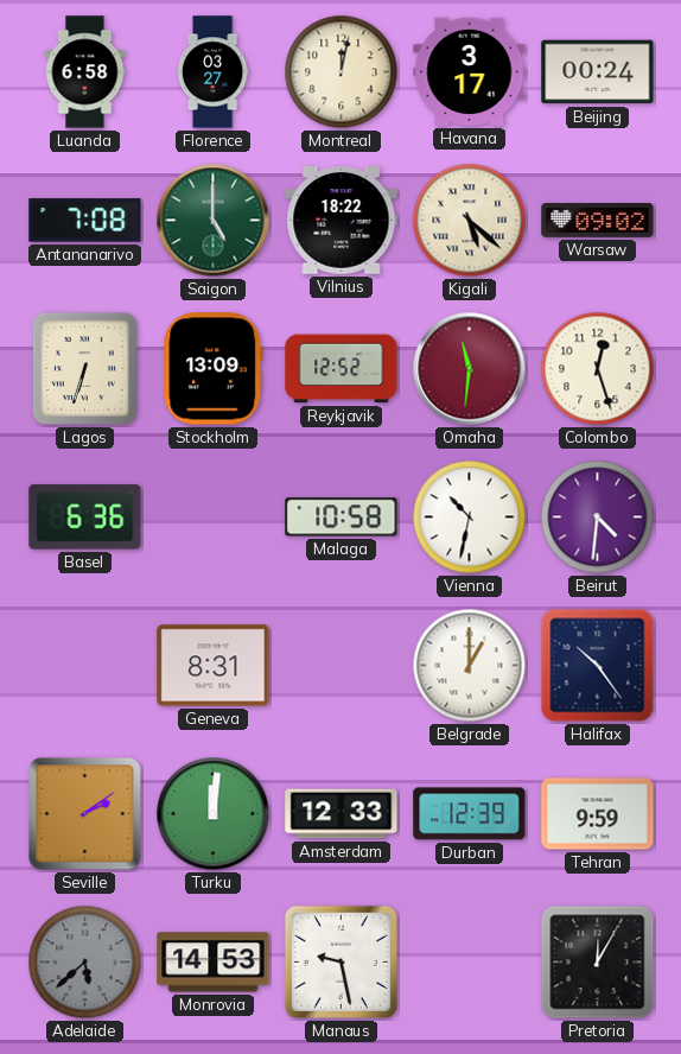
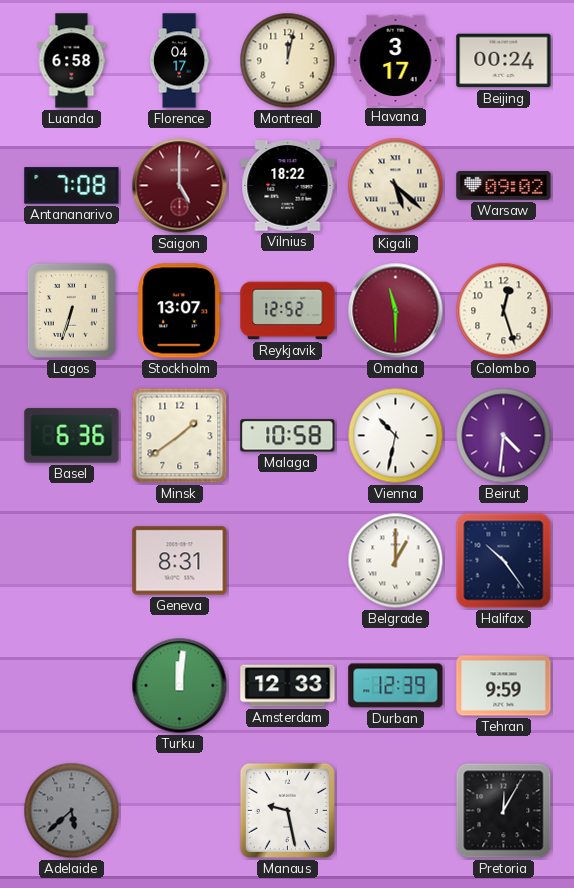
Florence: 03:27 -> 04:17 (179, 61)
Saigon dial: green -> burgundy (180, 186)
Stockholm: 13:09 -> 13:07 (180, 311)
Omaha: 11:31 -> 11:30 (396, 311)
Minsk: none -> 1:39 (180, 436)
Seville: 2:09 -> none (85, 814)
Monrovia: 14:53 -> none (214, 963)
